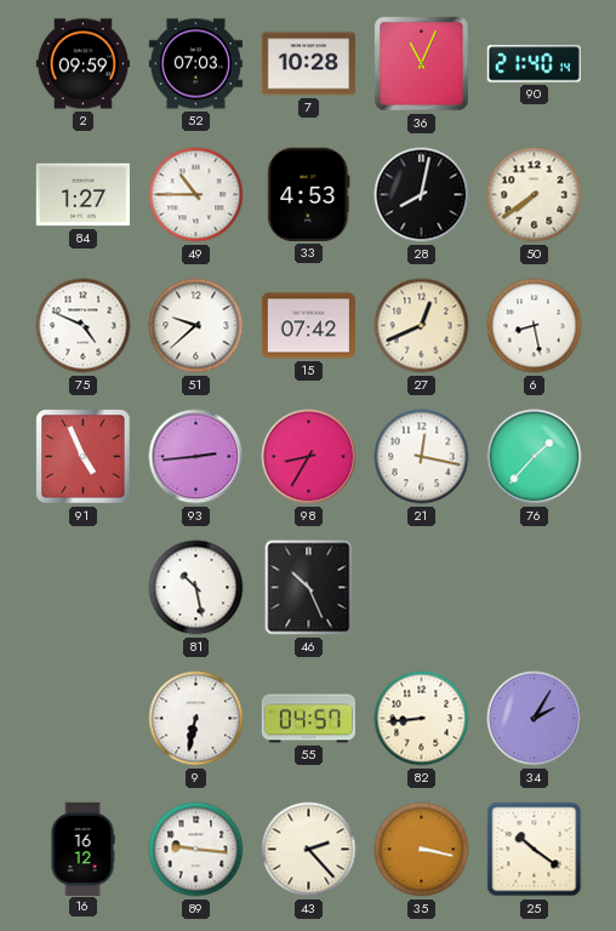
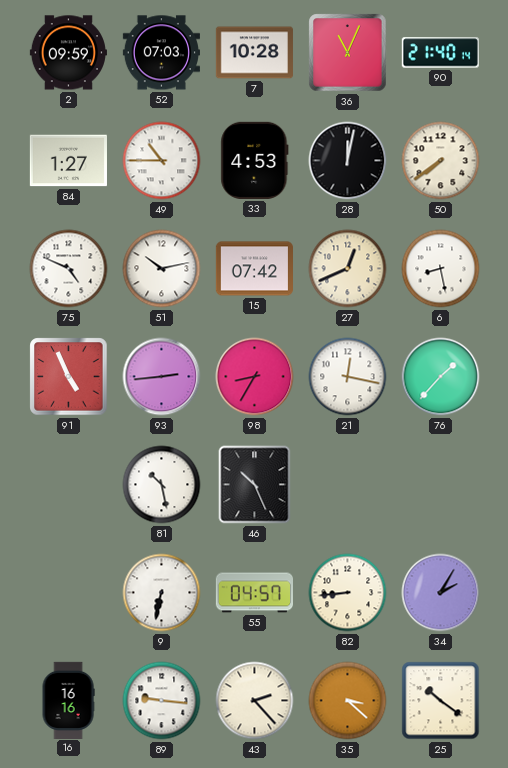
28: 8:02 -> 12:02 (348, 161)
51: 9:38 -> 10:13 (162, 269)
16: 16:12 -> 16:16 (68, 700)
35: 3:17 -> 3:22 (348, 701)
